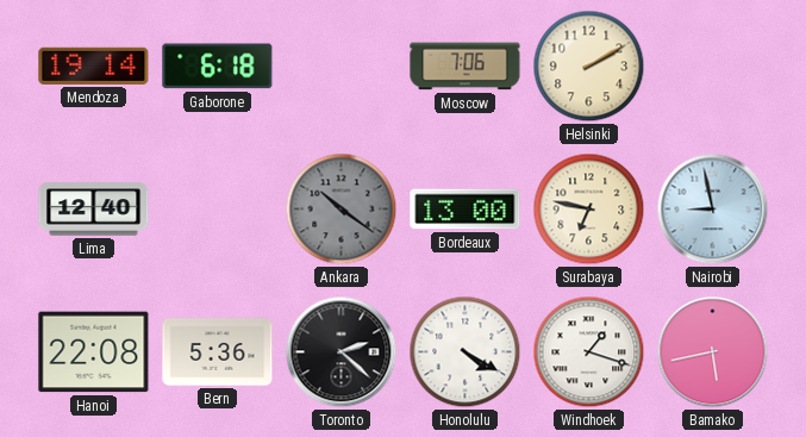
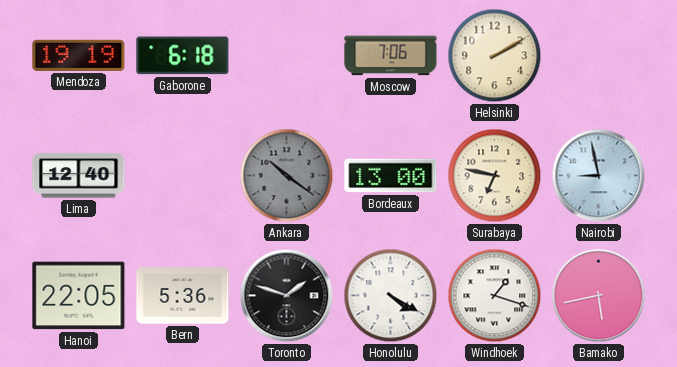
Mendoza: 19:14 -> 19:19 (79, 55)
Hanoi: 22:08 -> 22:05 (79, 296)
Toronto: 2:22 -> 1:48 (287, 296)
